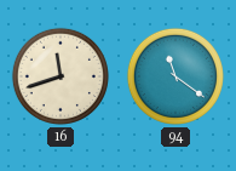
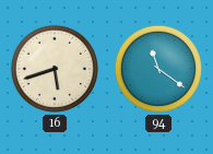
16: 11:42 -> 5:42 (55, 69)
